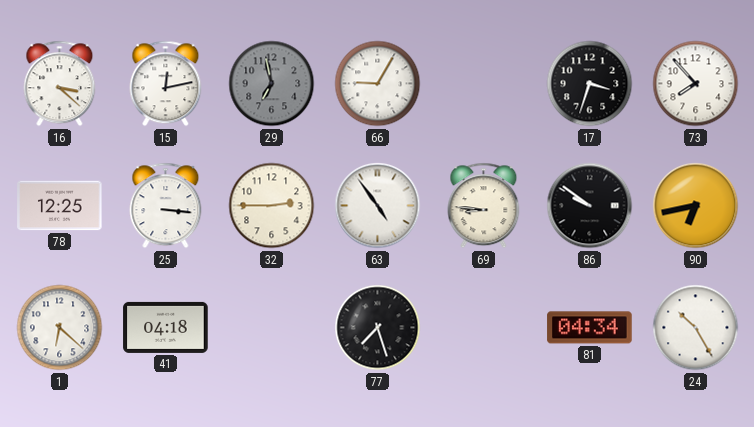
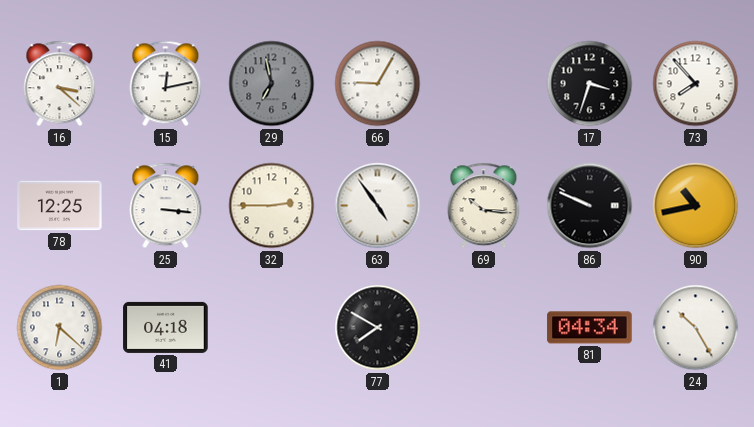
69: 8:46 -> 10:16 (484, 206)
86: 9:51 -> 9:49 (590, 206)
90: 6:43 -> 10:43 (696, 206)
77: 7:27 -> 7:50 (378, 328)
